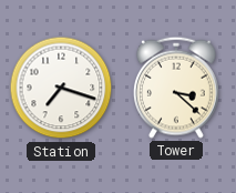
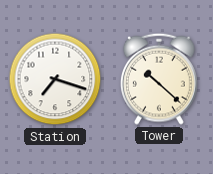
Tower: 3:22 -> 10:22 (159, 79)
